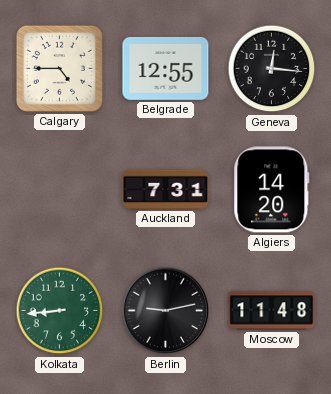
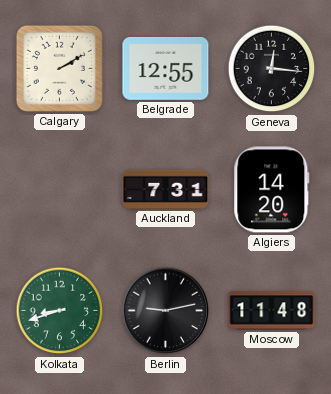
Calgary: 4:45 -> 2:10 (59, 68)
Kolkata: 8:44 -> 8:42 (60, 311)
